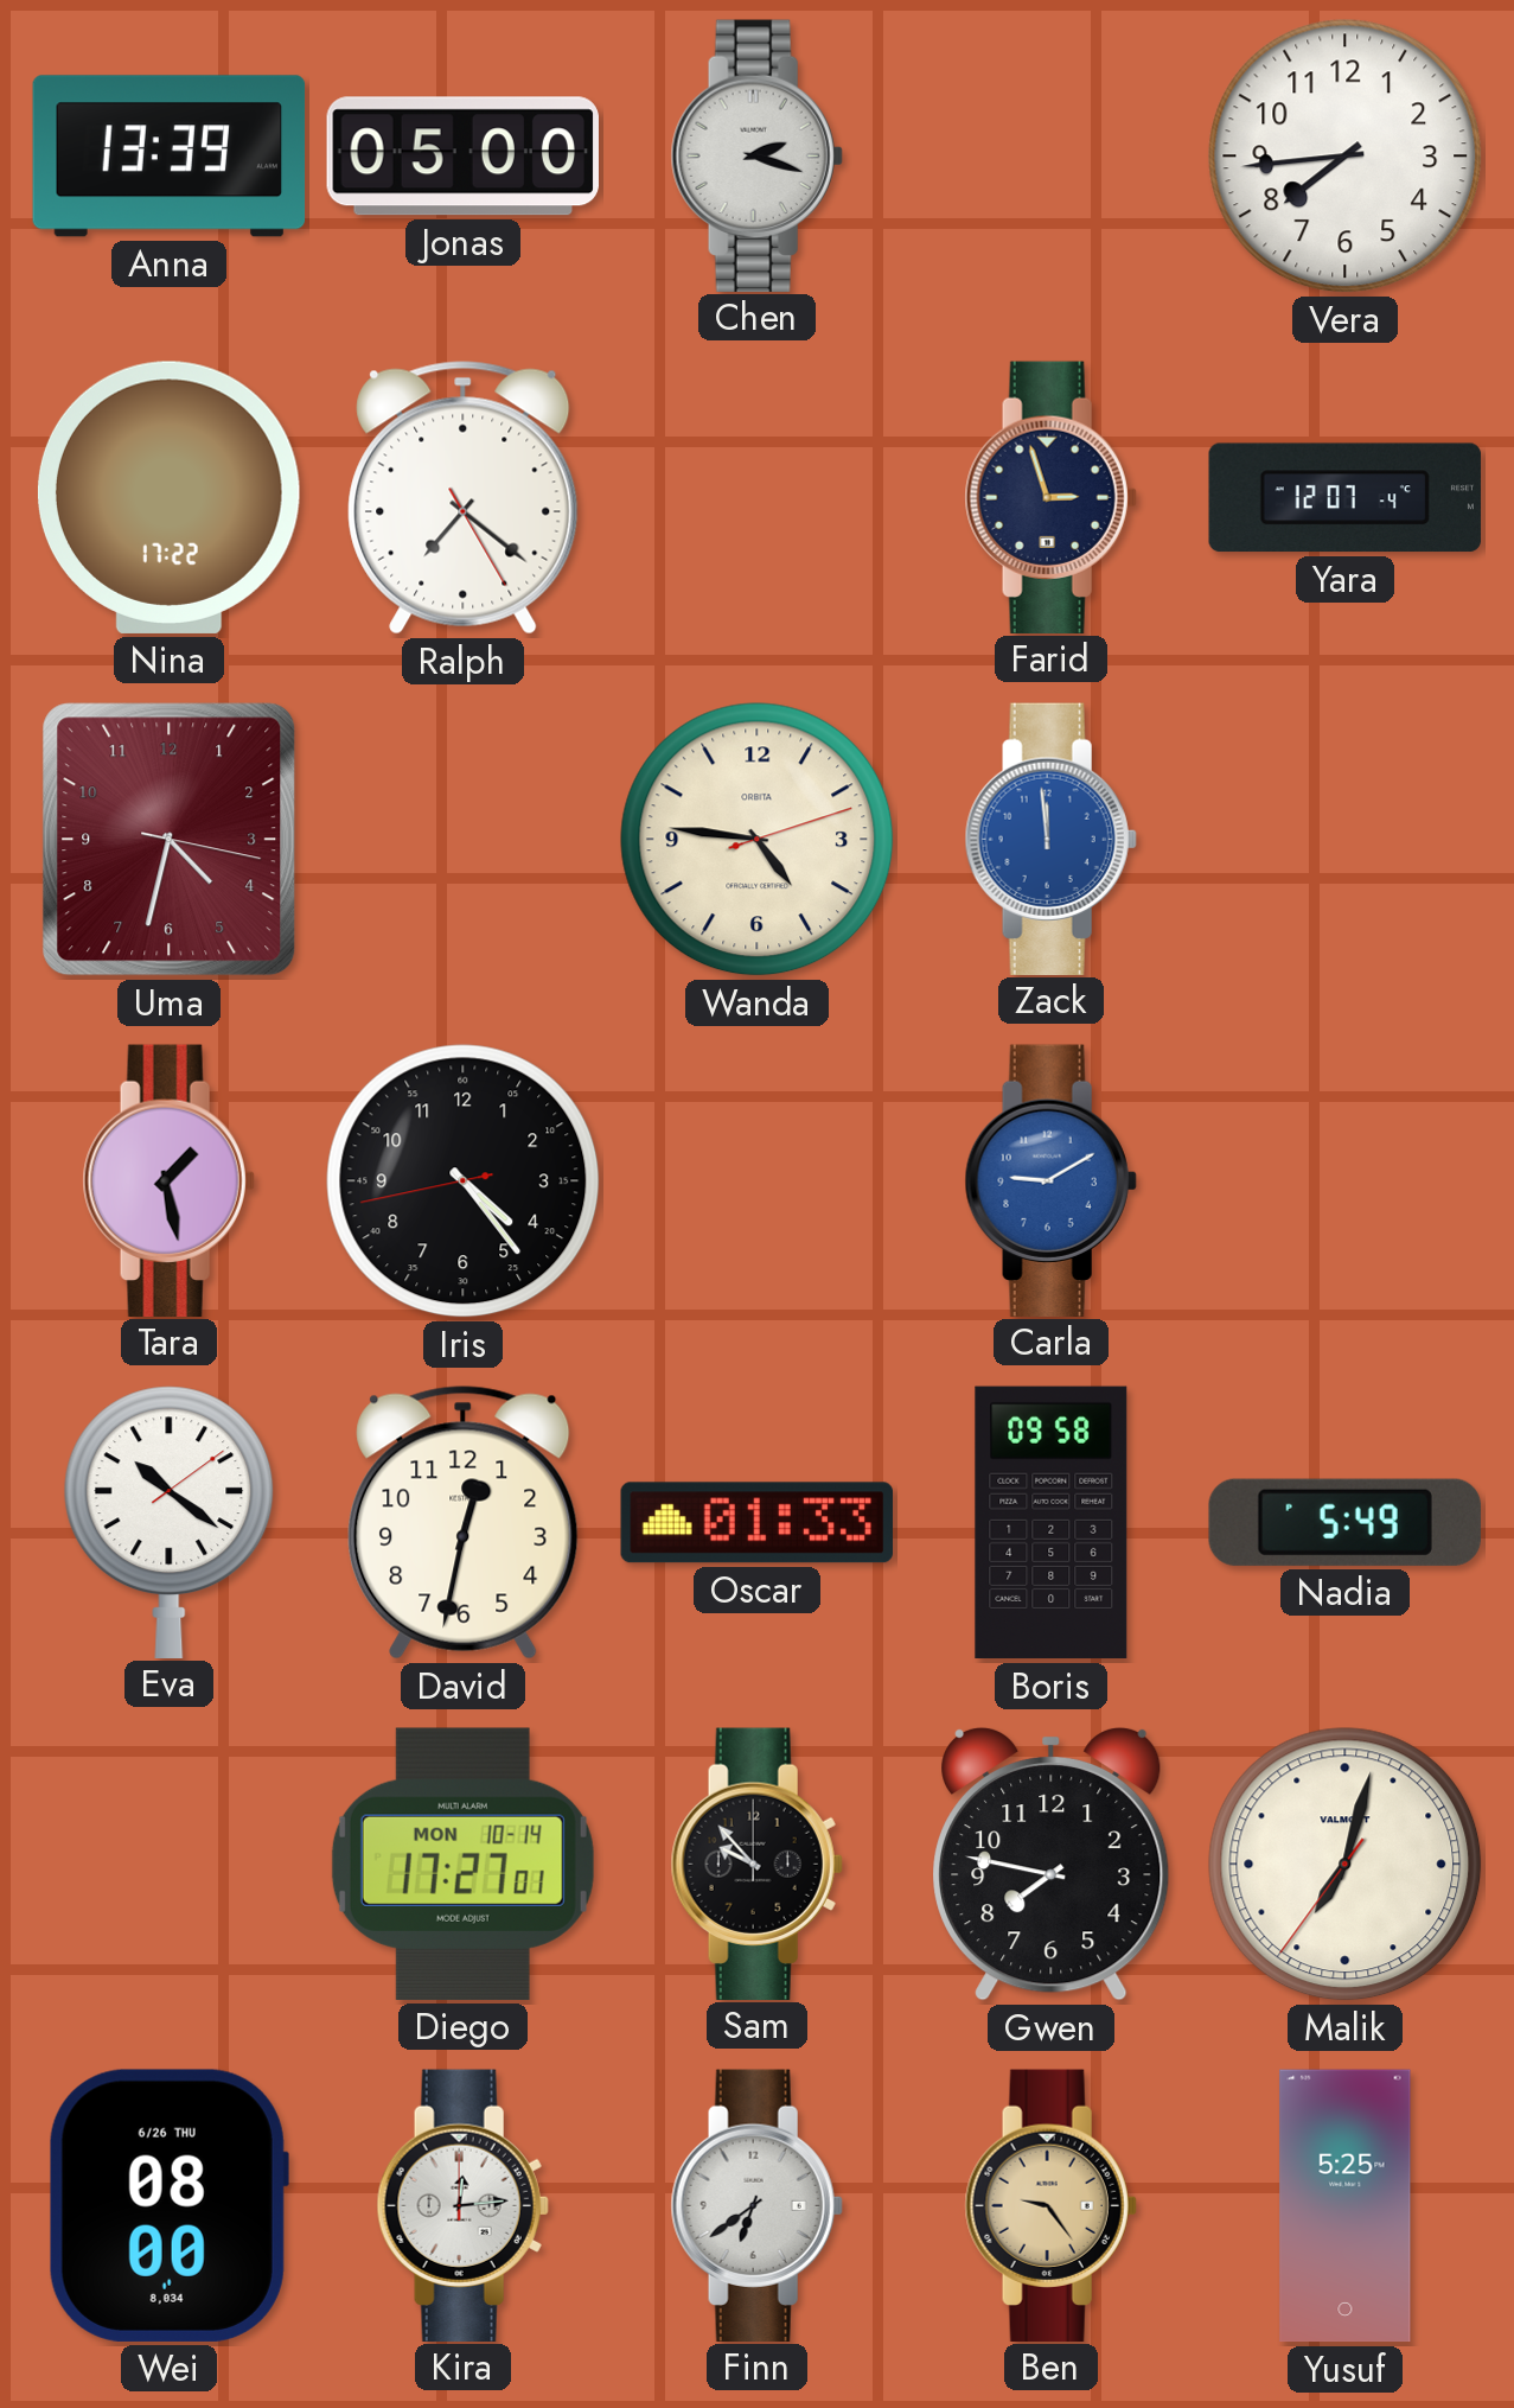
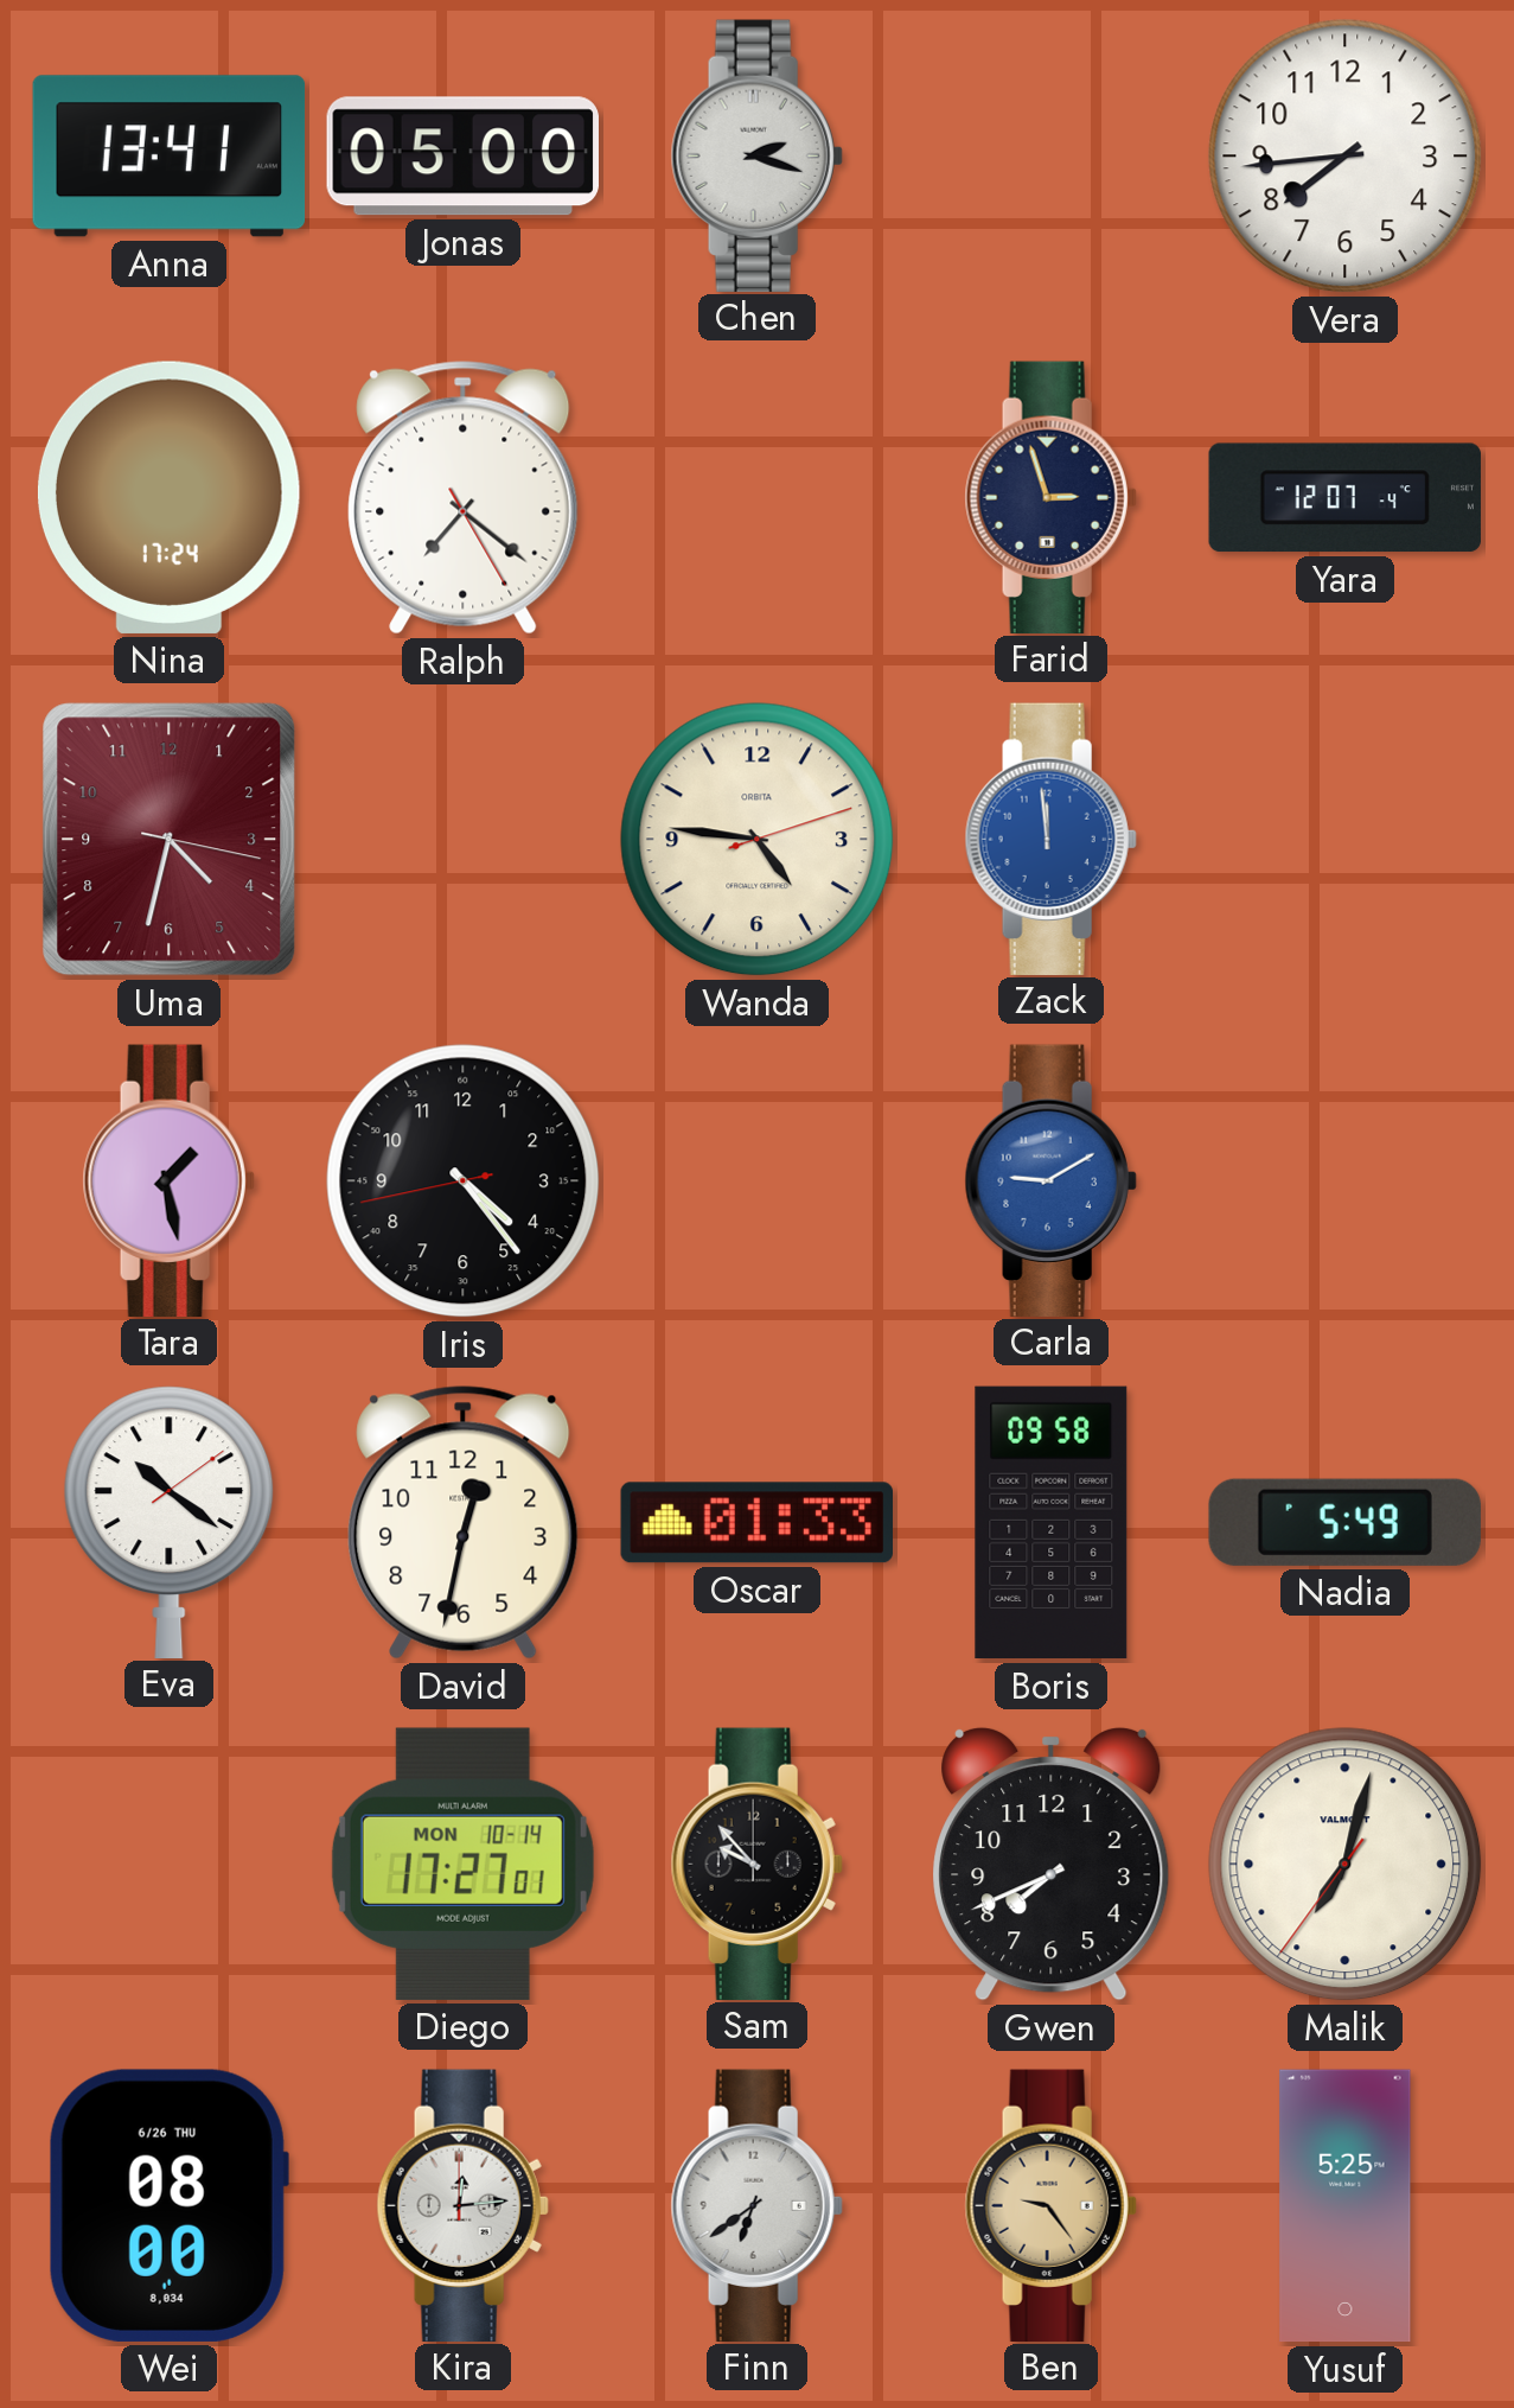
Anna: 13:39 -> 13:41 (170, 157)
Nina: 17:22 -> 17:24 (168, 497)
Gwen: 7:47 -> 7:41 (1052, 1864)
